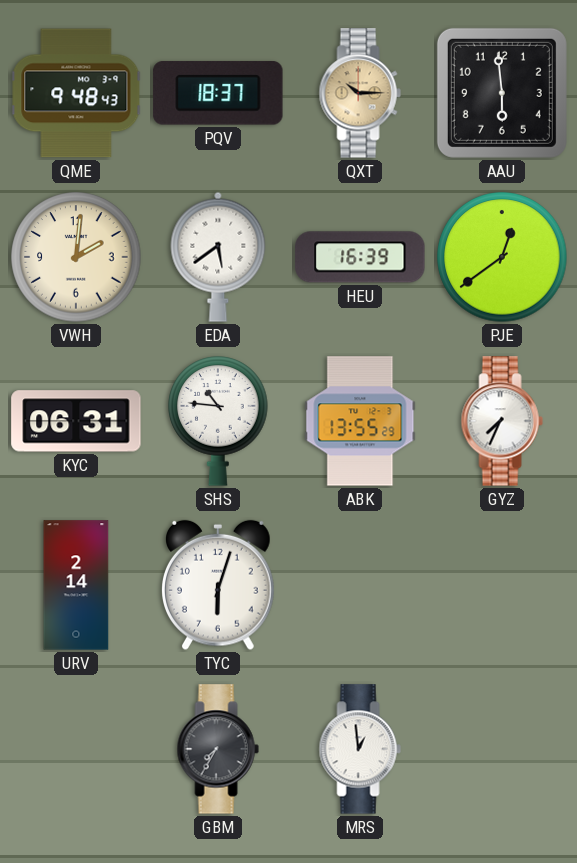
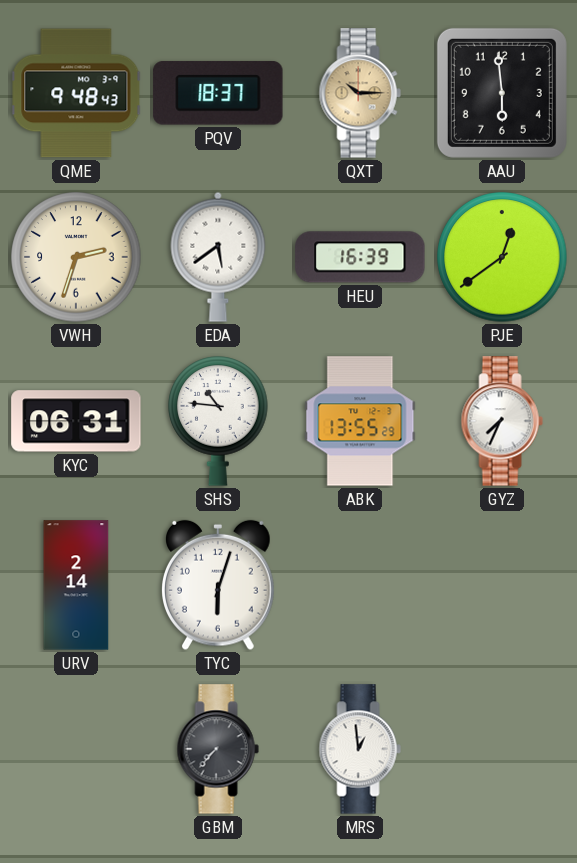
VWH: 2:01 -> 2:33 (76, 257)
GBM: 7:35 -> 7:37 (218, 749)
